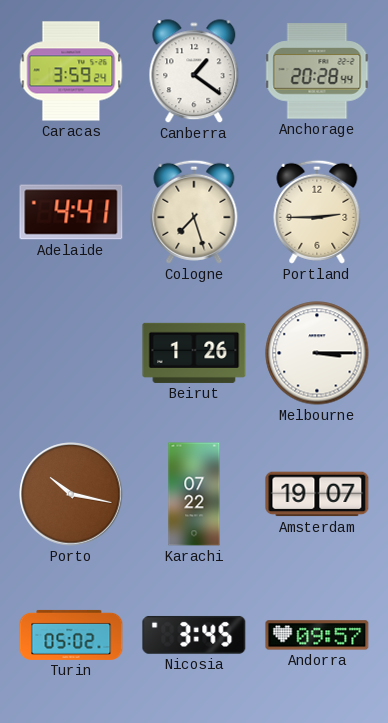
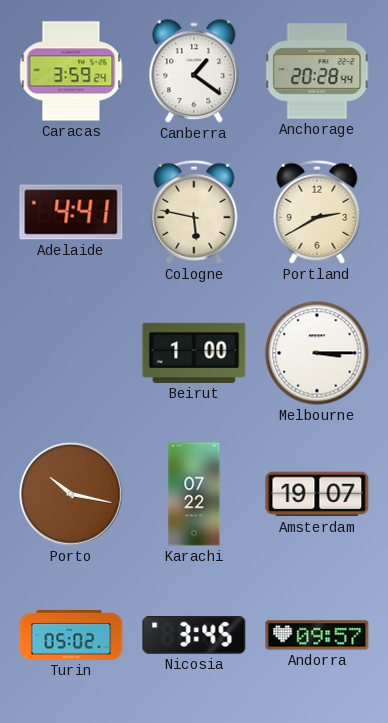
Cologne: 7:27 -> 5:47 (194, 212)
Portland: 2:45 -> 2:40 (317, 212)
Beirut: 1:26 -> 1:00 (194, 353)
